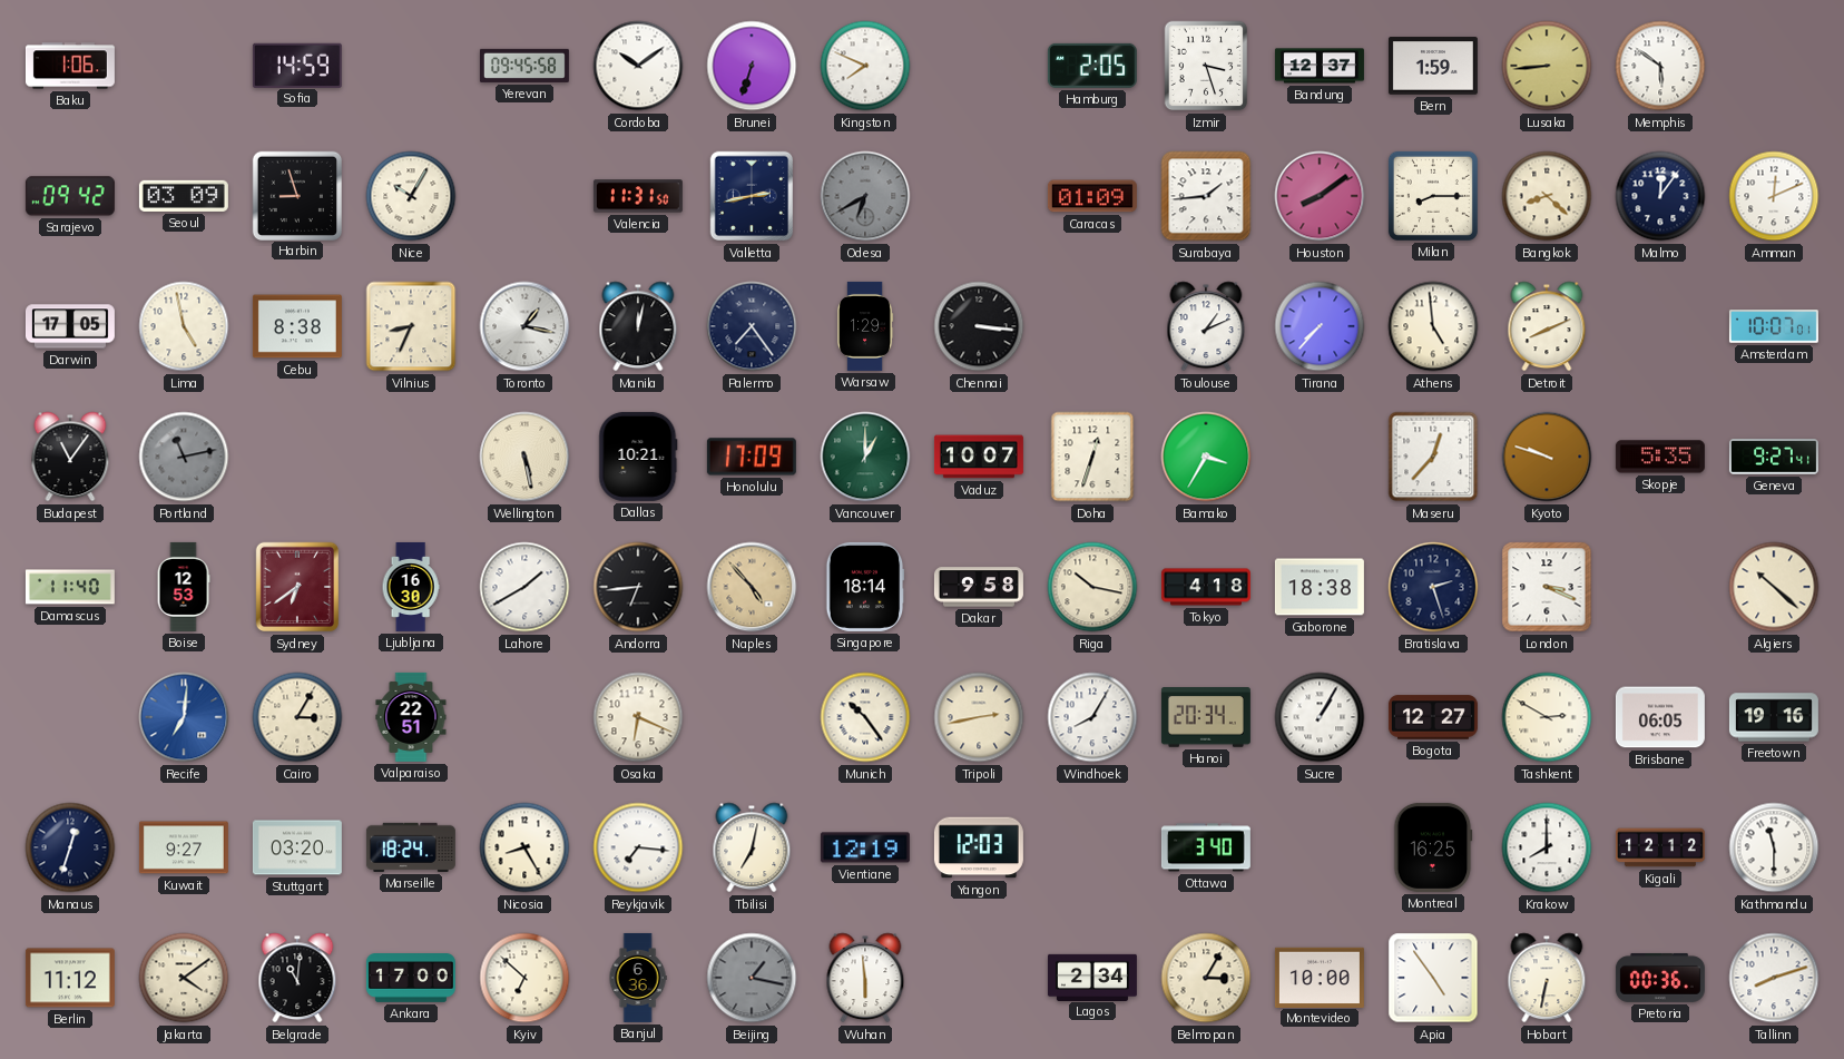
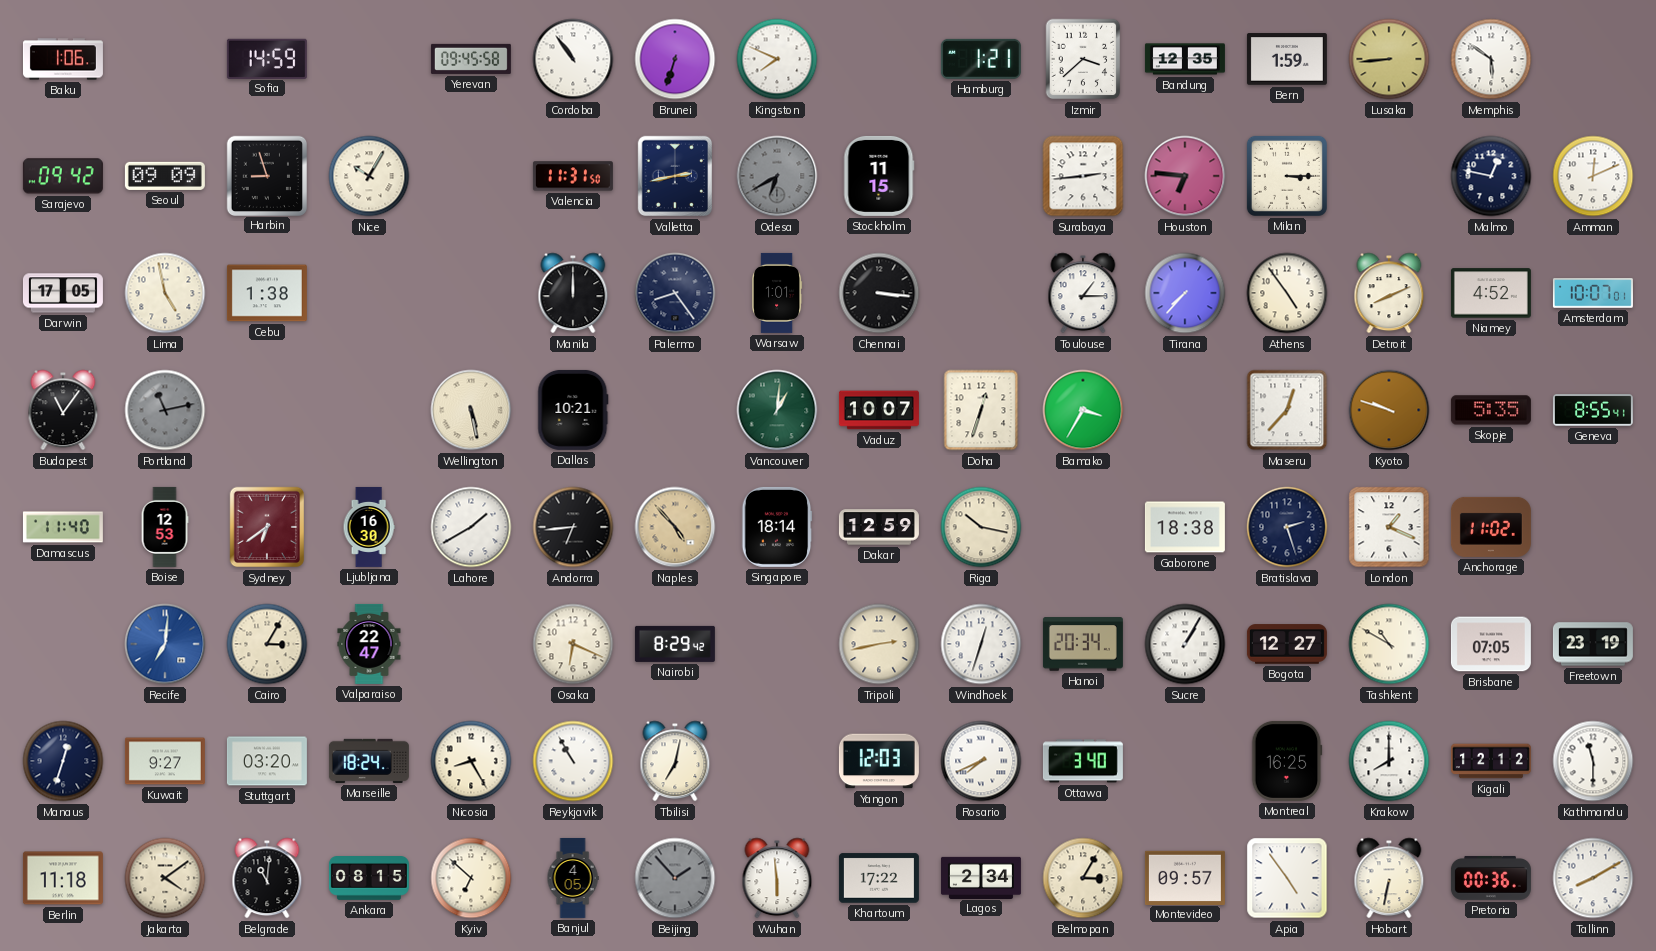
Cordoba: 10:09 -> 10:54 (573, 59)
Hamburg: 2:05 -> 1:21 (981, 59)
Izmir: 3:27 -> 3:38 (1083, 59)
Bandung: 12:37 -> 12:35 (1185, 59)
Seoul: 03:09 -> 09:09 (165, 176)
Stockholm: none -> 11:15 (879, 176)
Caracas: 01:09 -> none (1092, 196)
Surabaya: 1:44 -> 2:44 (1083, 176)
Houston: 8:09 -> 6:46 (1185, 176)
Milan: 8:15 -> 3:15 (1287, 176)
Bangkok: 8:22 -> none (1547, 196)
Malmo: 12:06 -> 12:47 (1491, 176)
Cebu: 8:38 -> 1:38 (267, 293)
Vilnius: 8:34 -> none (411, 326)
Toronto: 1:17 -> none (524, 326)
Manila: 12:02 -> 12:00 (573, 293)
Palermo: 7:24 -> 8:24 (675, 293)
Warsaw: 1:29 -> 1:01 (778, 293)
Toulouse: 1:11 -> 1:15 (1083, 293)
Athens: 4:59 -> 4:54 (1287, 293)
Niamey: none -> 4:52 (1491, 293)
Honolulu: 17:09 -> none (752, 457)
Vancouver: 1:00 -> 1:01 (777, 410)
Geneva: 9:27 -> 8:55 (1593, 410)
Dakar: 9:58 -> 12:59 (879, 527)
Tokyo: 4:18 -> none (1206, 587)
London: 3:19 -> 1:19 (1389, 527)
Anchorage: none -> 11:02 (1491, 527)
Algiers: 10:22 -> none (1774, 587)
Valparaiso: 22:51 -> 22:47 (369, 644)
Nairobi: none -> 8:29 (675, 644)
Munich: 10:24 -> none (865, 717)
Windhoek: 8:05 -> 12:33 (981, 644)
Tashkent: 2:50 -> 10:50 (1389, 644)
Brisbane: 06:05 -> 07:05 (1491, 644)
Freetown: 19:16 -> 23:19 (1593, 644)
Reykjavik: 7:16 -> 10:55 (573, 761)
Vientiane: 12:19 -> none (865, 847)
Rosario: none -> 7:41 (981, 761)
Berlin: 11:12 -> 11:18 (63, 878)
Ankara: 17:00 -> 08:15 (369, 879)
Banjul: 6:36 -> 4:05 (573, 878)
Beijing: 1:17 -> 1:53 (675, 878)
Khartoum: none -> 17:22 (879, 878)
Montevideo: 10:00 -> 09:57 (1185, 877)
Tallinn: 8:12 -> 8:10 (1593, 878)
